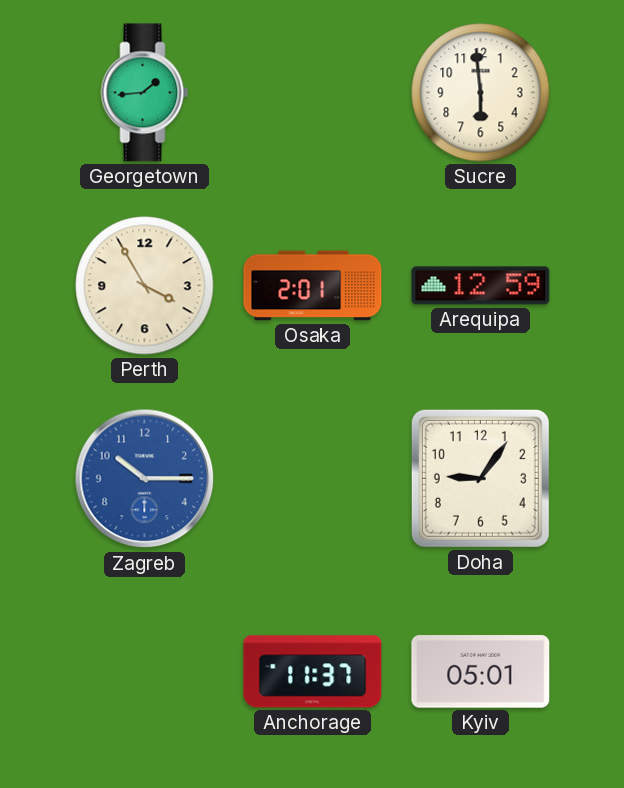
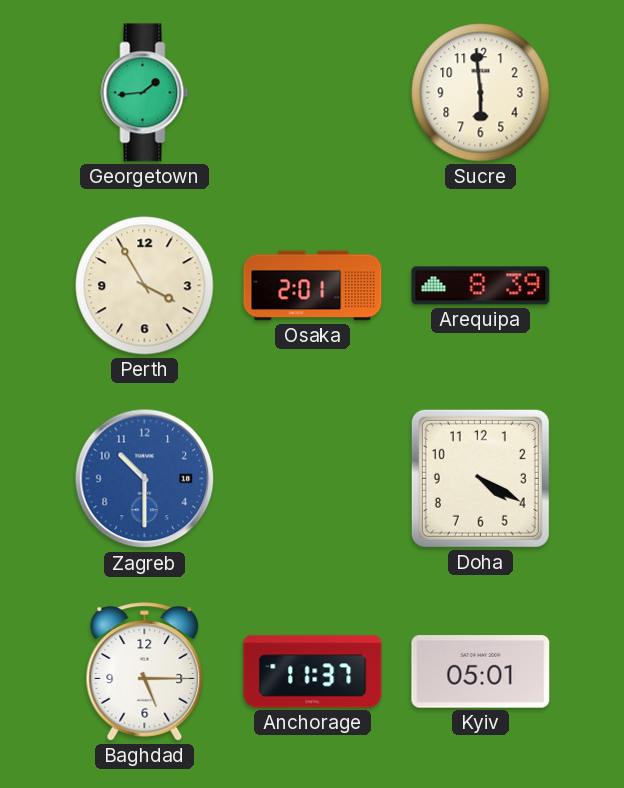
Arequipa: 12:59 -> 8:39 (481, 286)
Zagreb: 10:15 -> 10:30 (145, 479)
Doha: 9:06 -> 4:20 (480, 478)
Baghdad: none -> 5:15 (145, 672)
